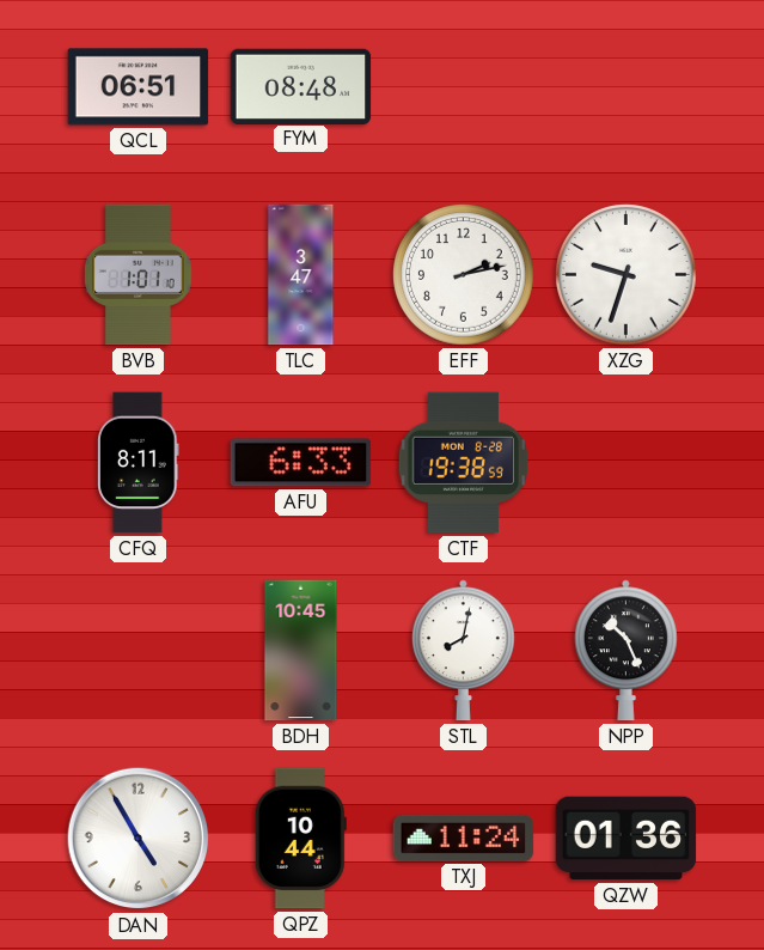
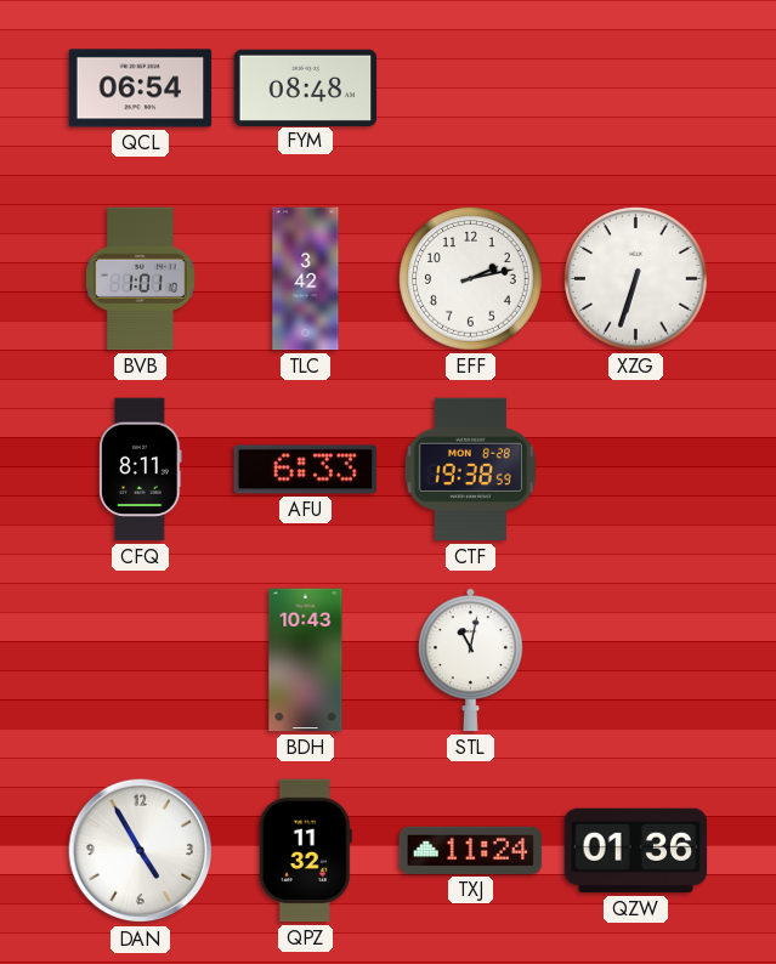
QCL: 06:51 -> 06:54 (141, 89)
TLC: 3:47 -> 3:42 (306, 279)
XZG: 9:33 -> 6:33 (636, 279)
BDH: 10:45 -> 10:43 (306, 660)
STL: 8:02 -> 11:02 (470, 660)
NPP: 10:26 -> none (625, 651)
QPZ: 10:44 -> 11:32 (305, 851)
